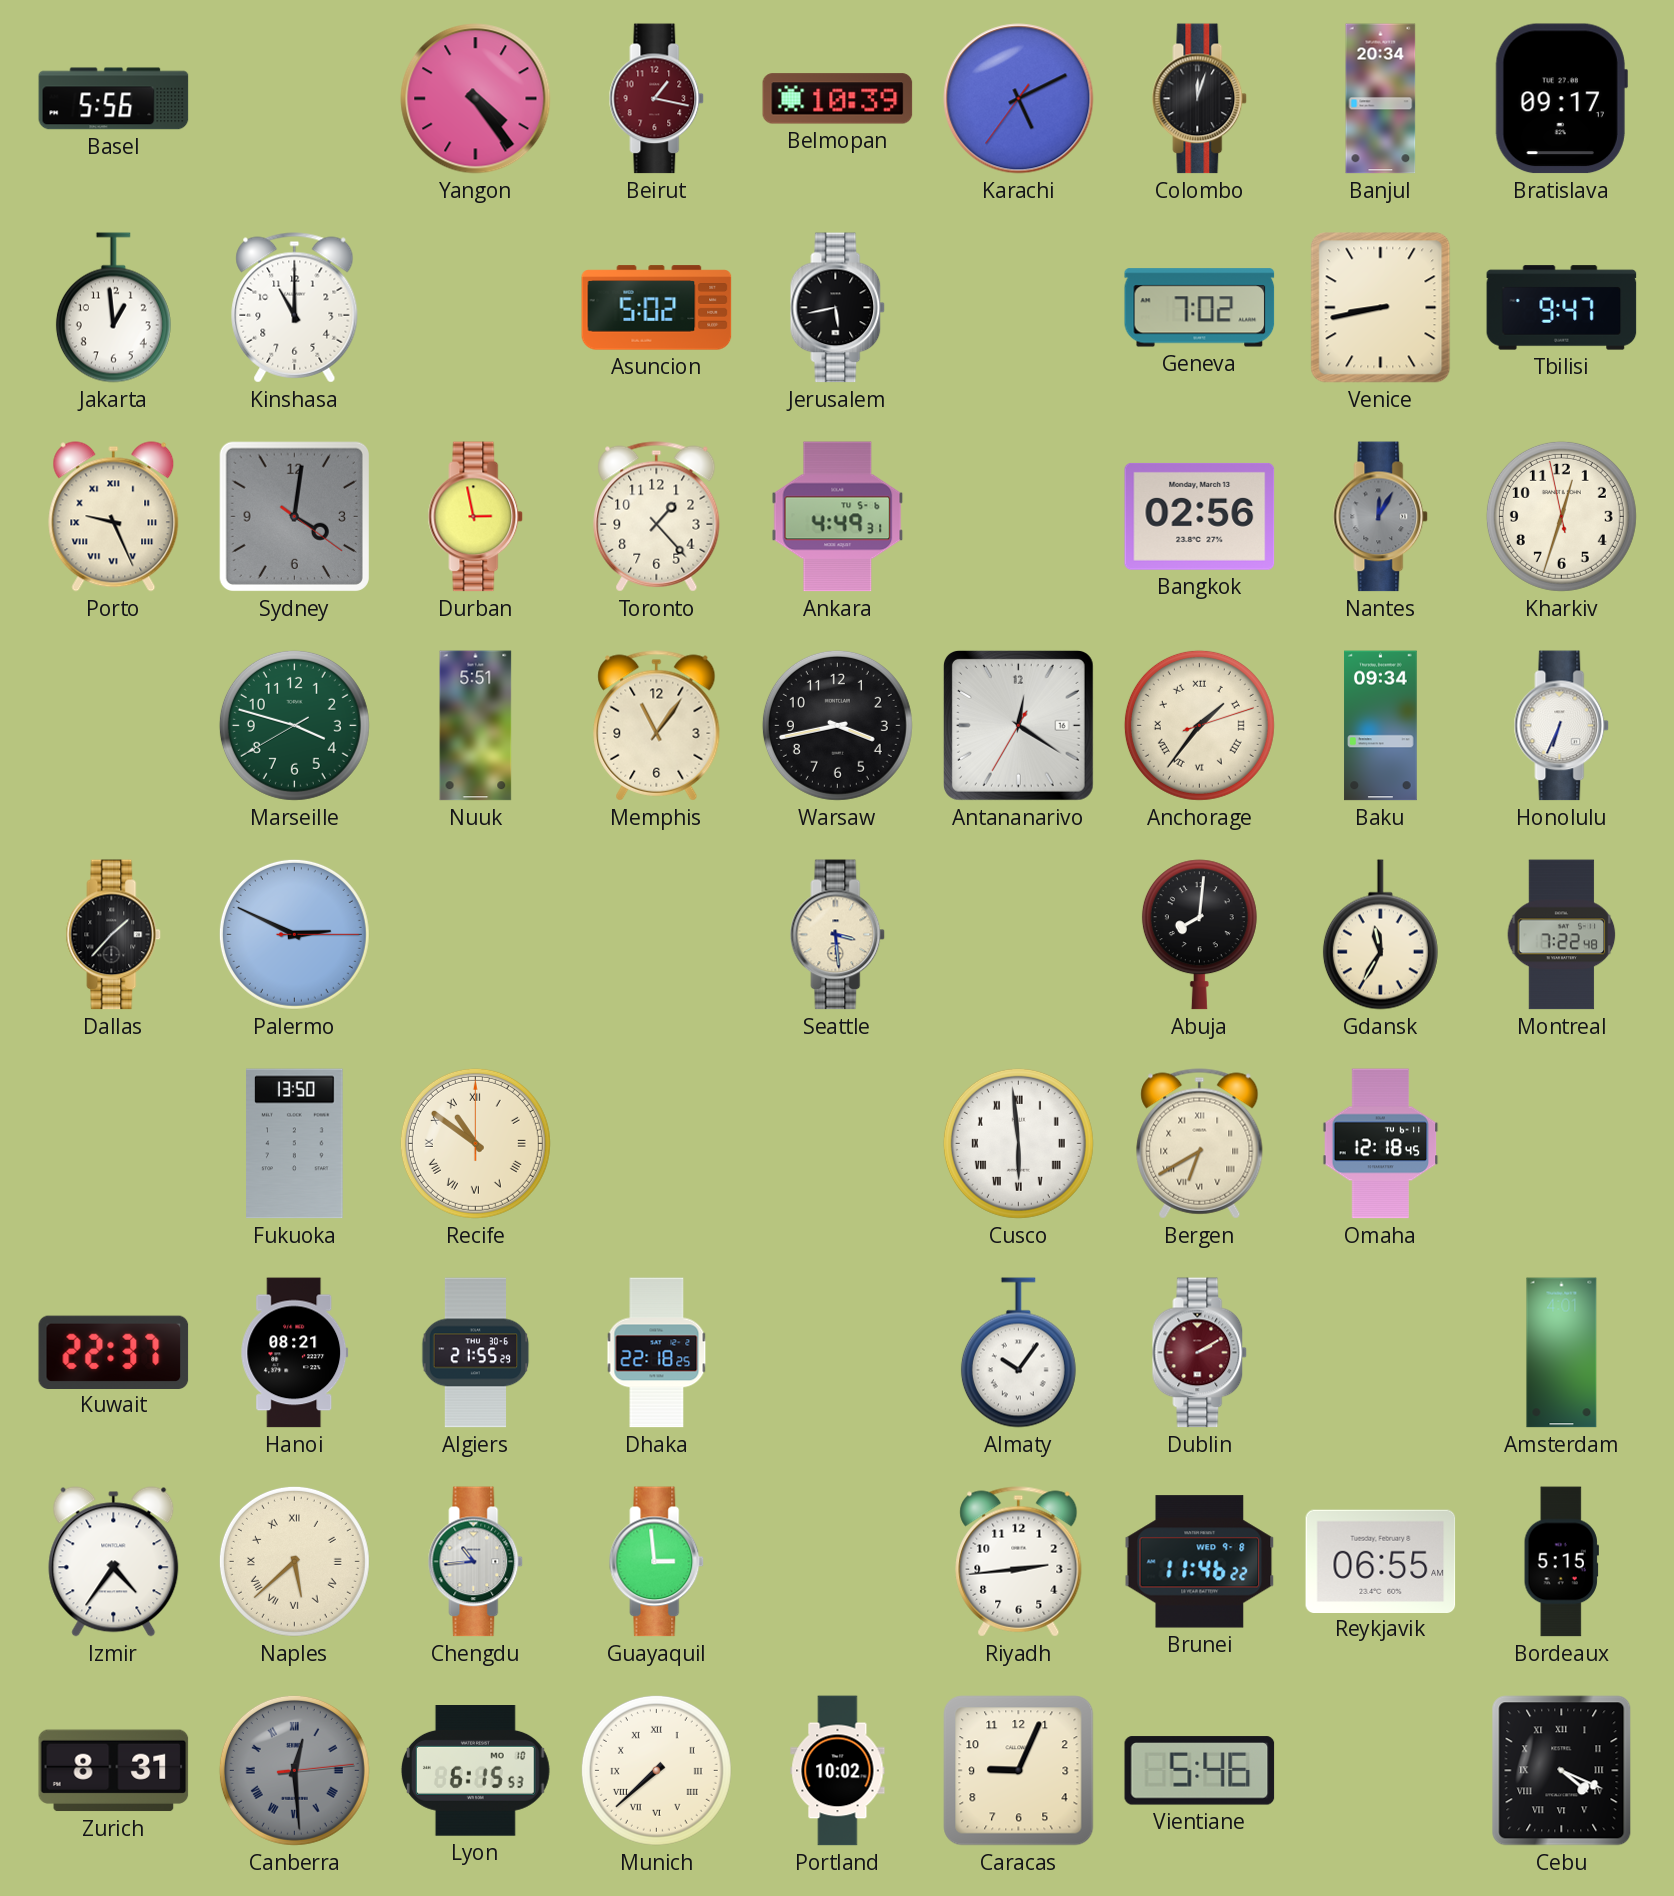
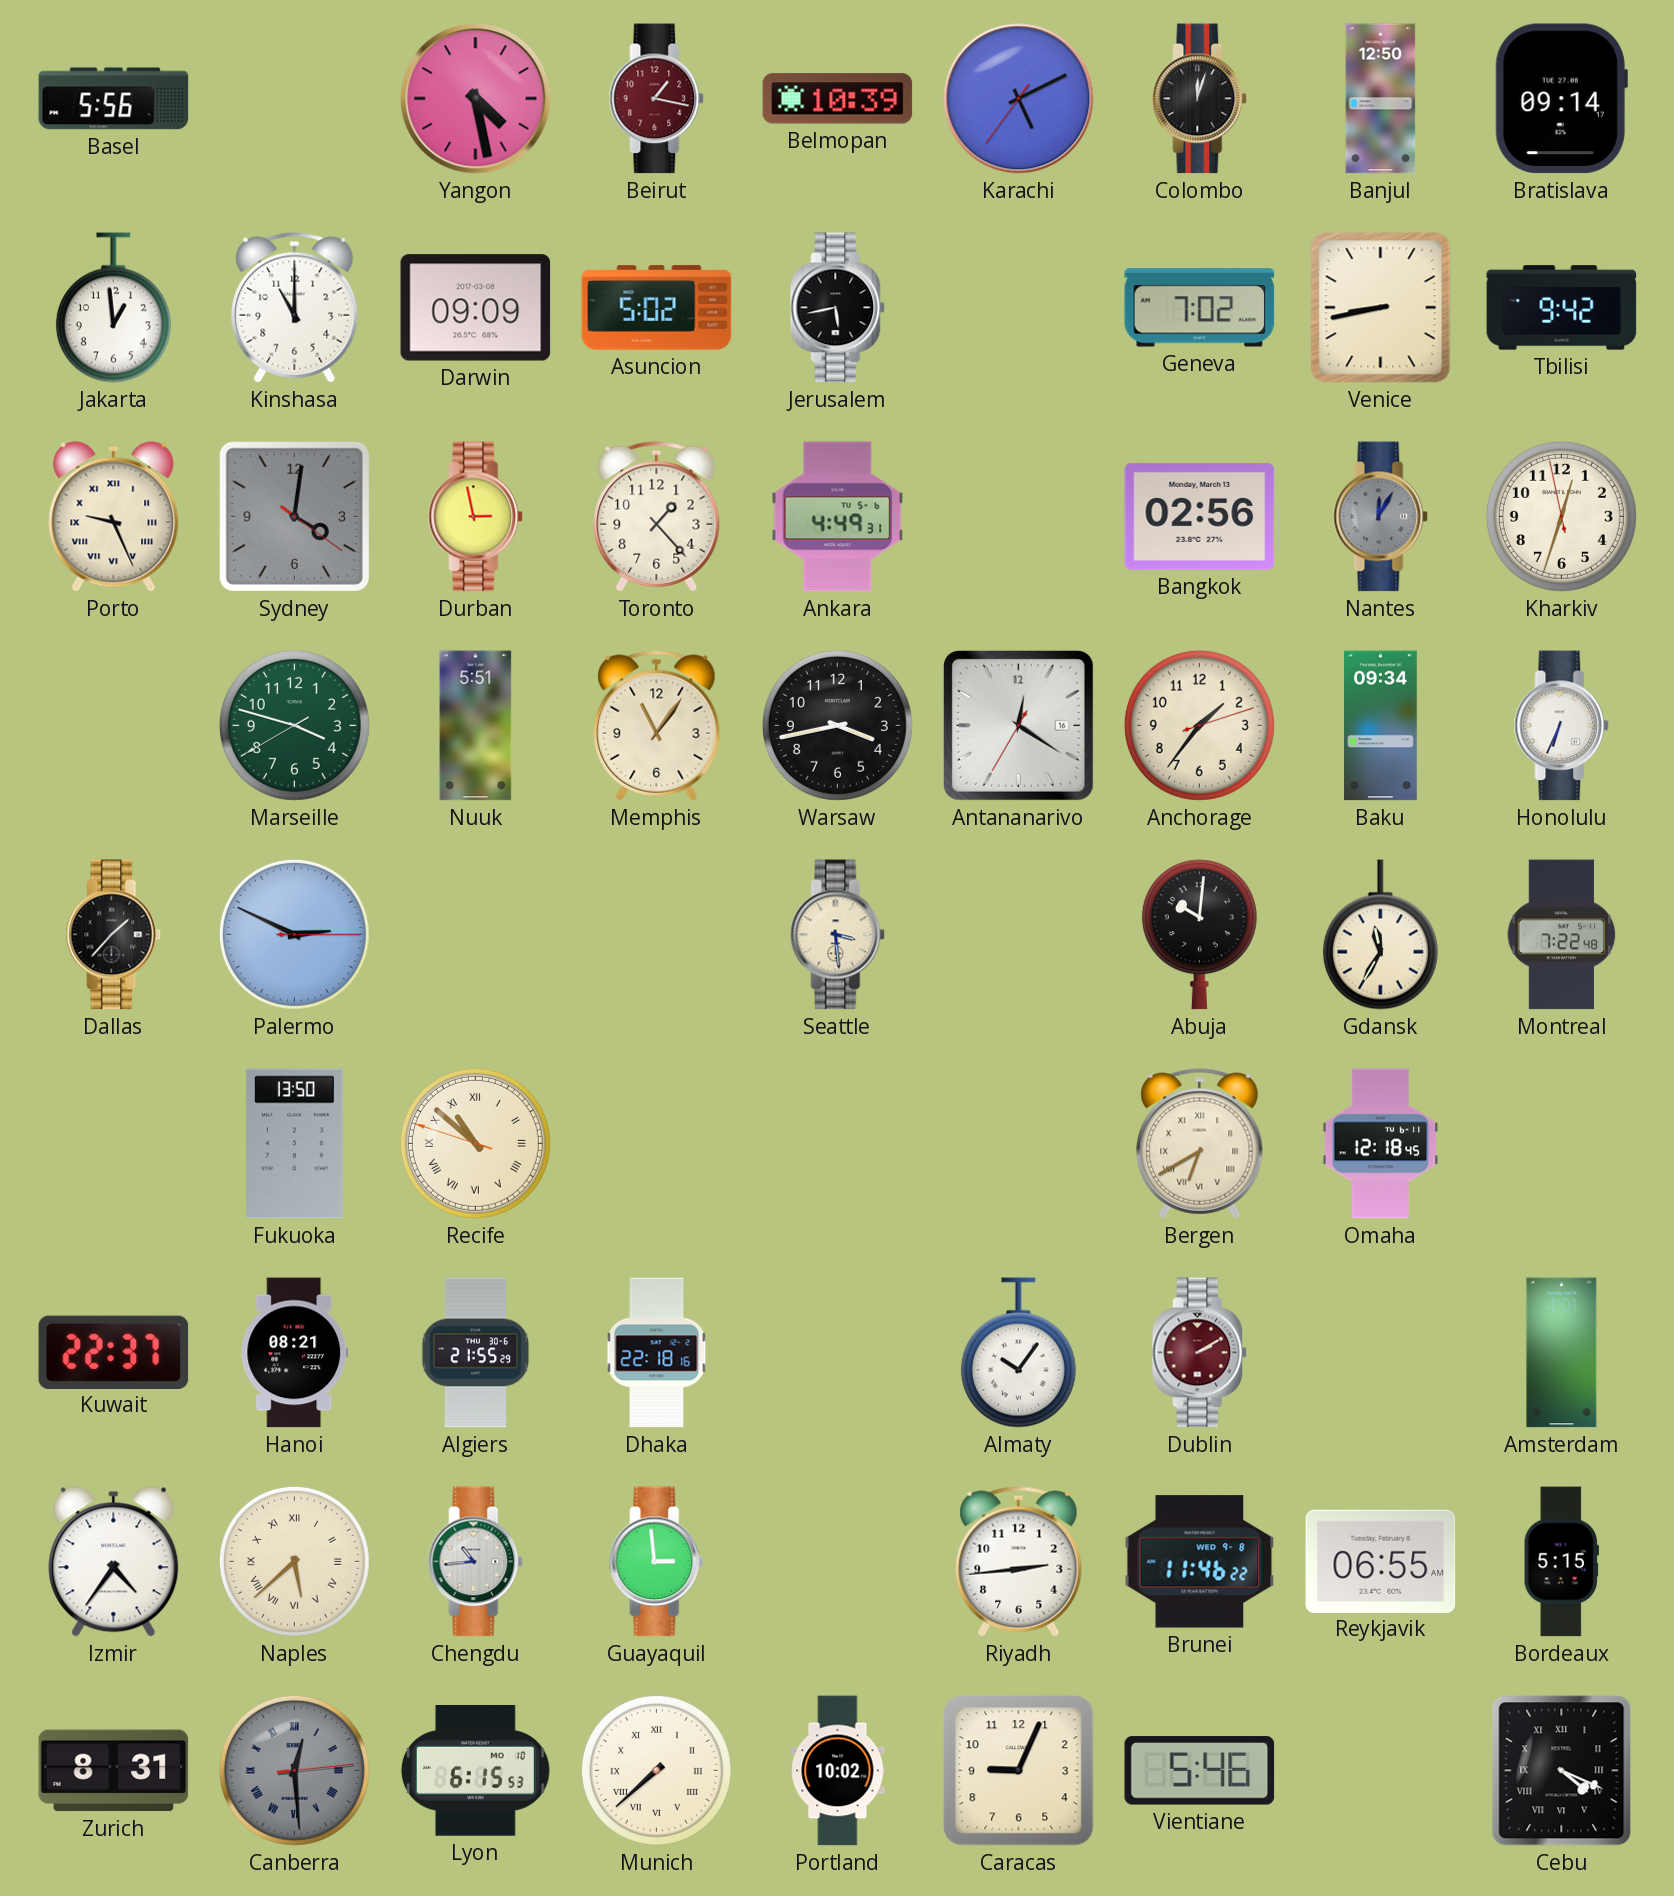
Yangon: 4:24 -> 4:28 (476, 99)
Banjul: 20:34 -> 12:50 (1381, 99)
Bratislava: 09:17 -> 09:14 (1561, 99)
Darwin: none -> 09:09 (476, 308)
Tbilisi: 9:47 -> 9:42 (1562, 308)
Anchorage numerals: Roman -> Arabic (1199, 725)
Abuja: 8:01 -> 10:01 (1199, 935)
Recife: 10:51:00 -> 10:51:48 (475, 1143)
Cusco: 5:59 -> none (1018, 1143)
Dhaka: 22:18:25 -> 22:18:16 (657, 1353)
